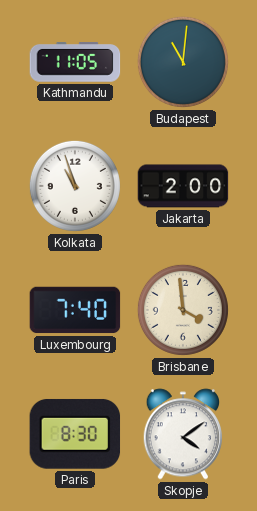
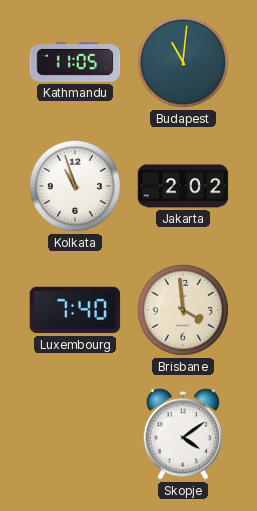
Jakarta: 2:00 -> 2:02 (183, 186)
Paris: 8:30 -> none (75, 434)
